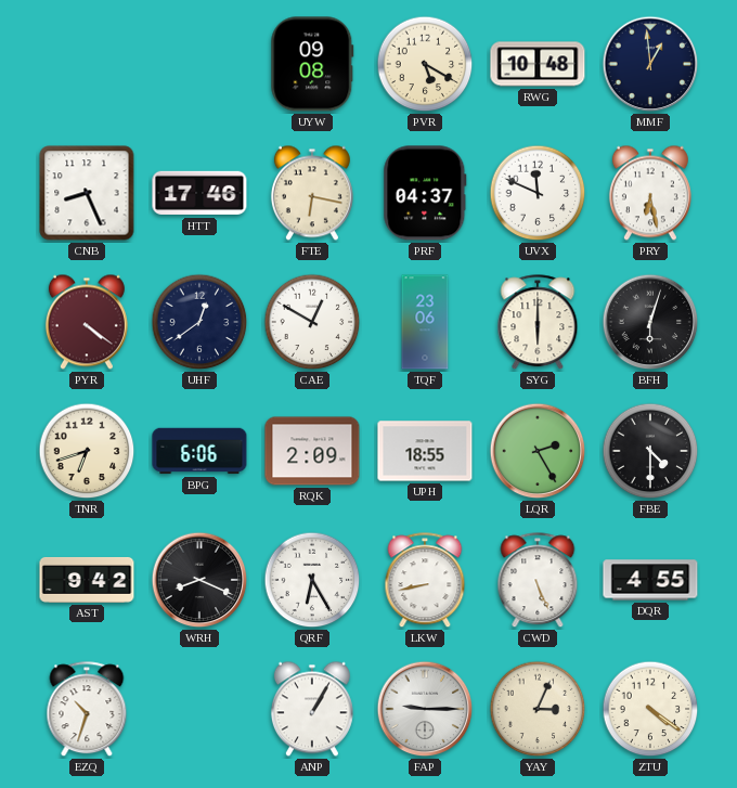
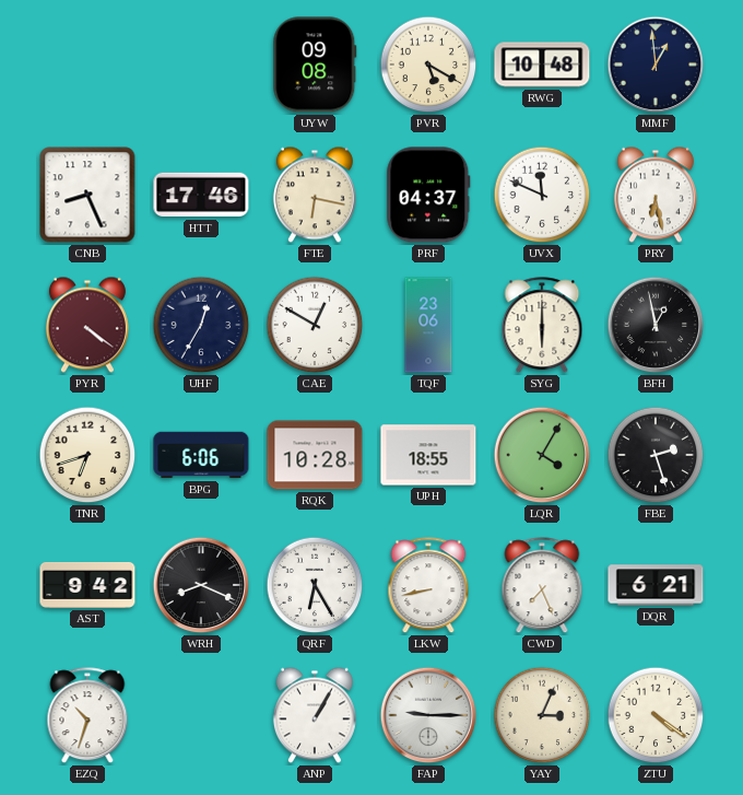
UHF: 12:39 -> 12:35 (201, 325)
BFH: 6:03 -> 12:58 (656, 325)
RQK: 2:09 -> 10:28 (315, 455)
LQR: 2:25 -> 4:05 (542, 455)
FBE: 4:30 -> 2:27 (656, 455)
CWD: 5:26 -> 7:26 (542, 586)
DQR: 4:55 -> 6:21 (656, 585)
